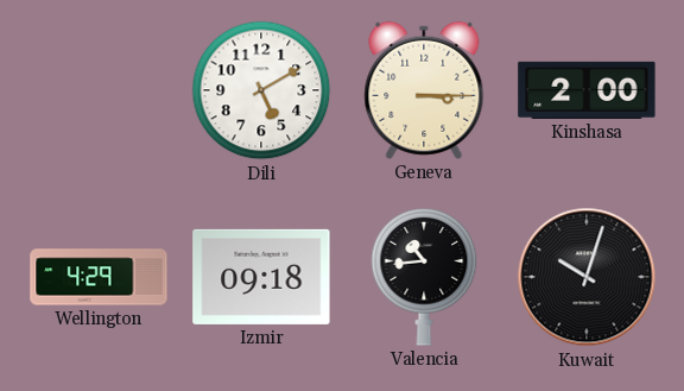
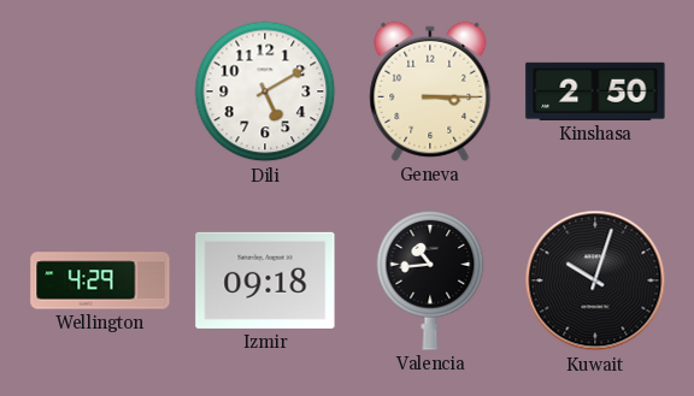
Kinshasa: 2:00 -> 2:50 (595, 91)
